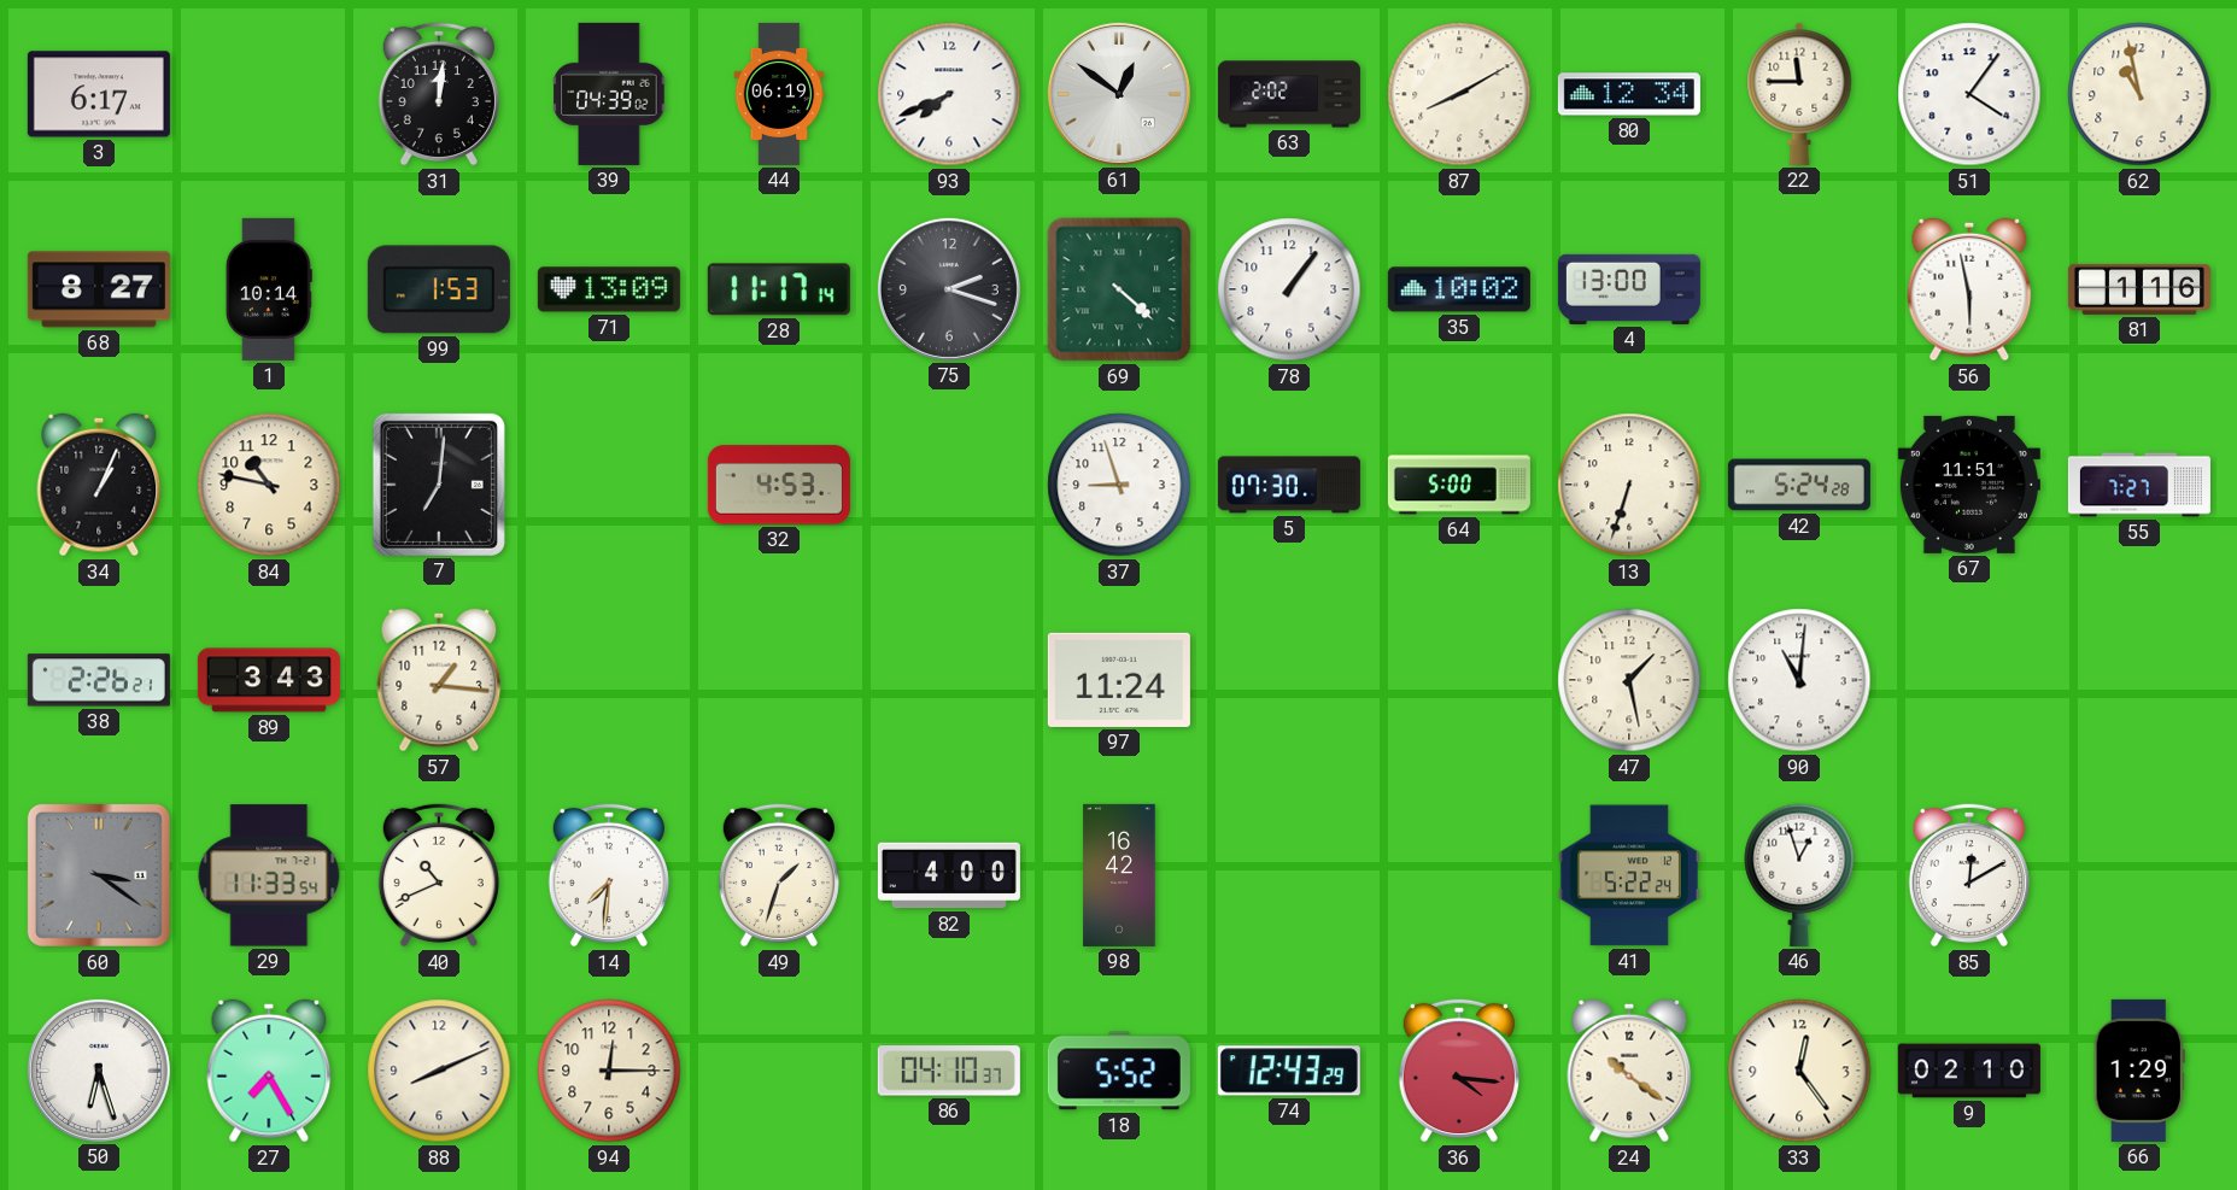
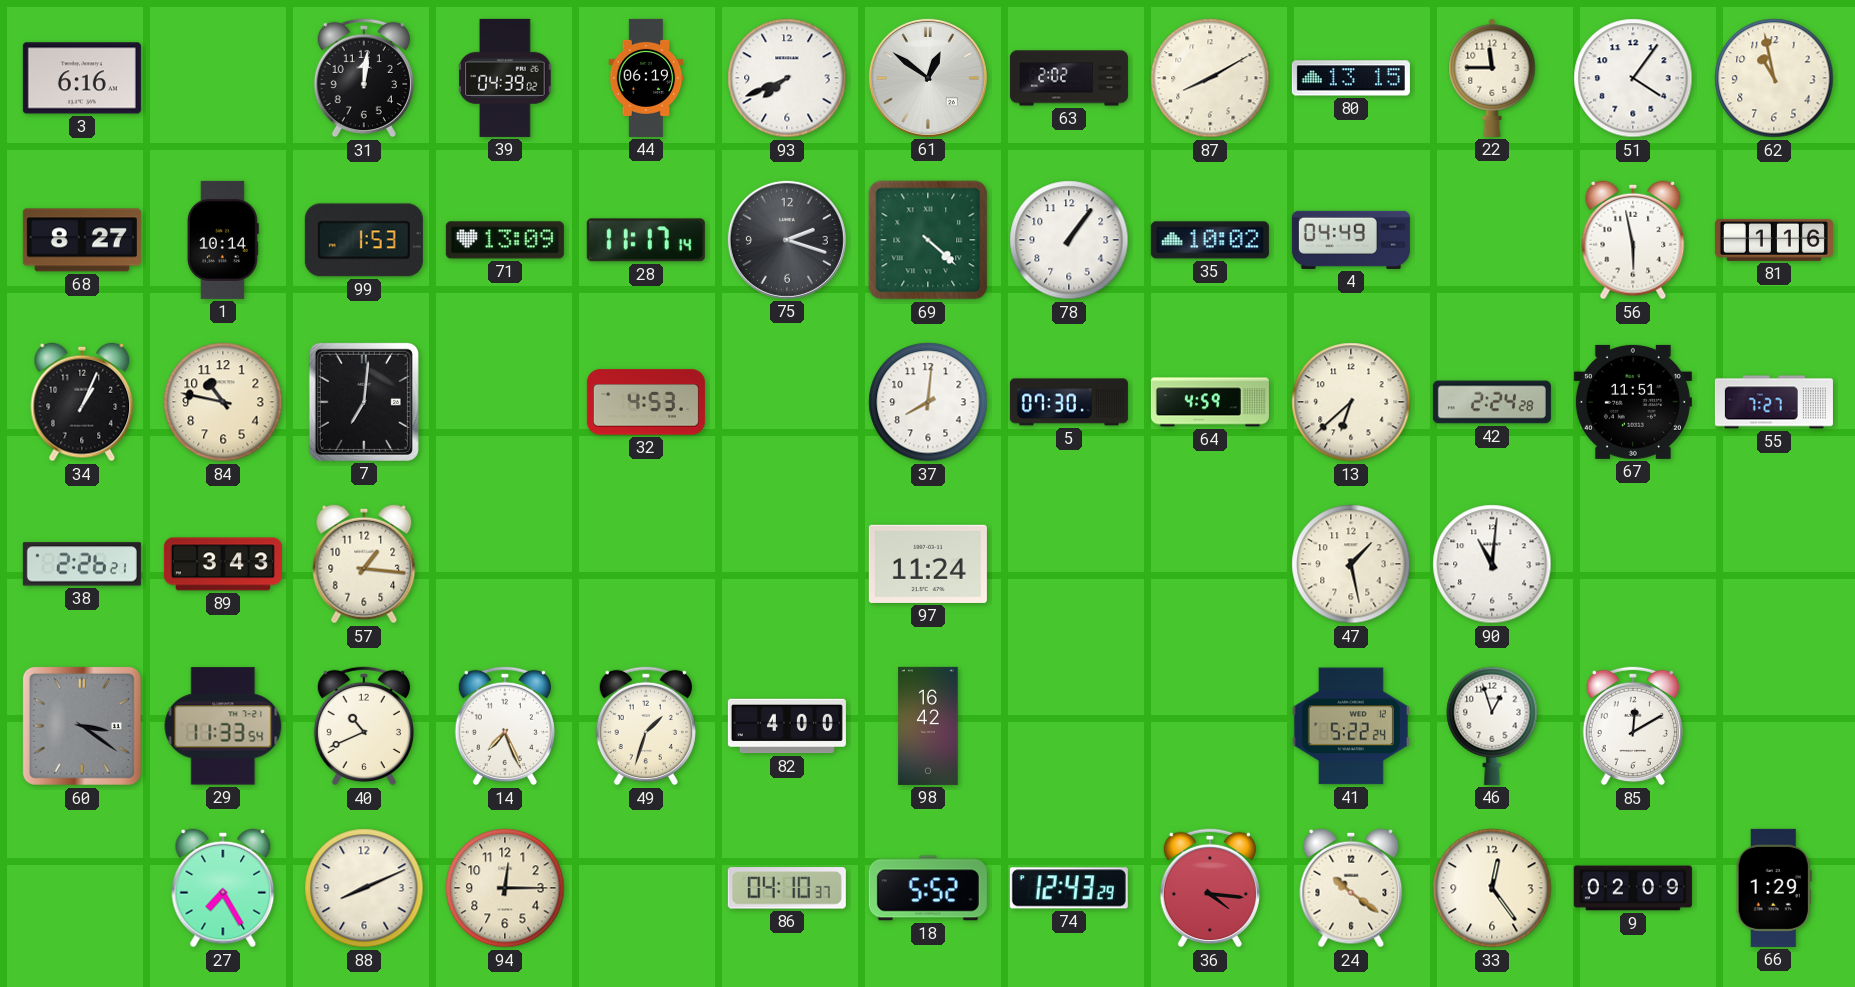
3: 6:17 -> 6:16 (82, 78)
80: 12:34 -> 13:15 (1351, 78)
4: 13:00 -> 04:49 (1351, 240)
37: 8:57 -> 8:01 (928, 402)
64: 5:00 -> 4:59 (1210, 402)
13: 6:33 -> 6:38 (1351, 402)
42: 5:24 -> 2:24 (1492, 402)
14: 7:31 -> 7:26 (505, 726)
50: 6:27 -> none (99, 1071)
9: 02:10 -> 02:09 (1633, 888)
